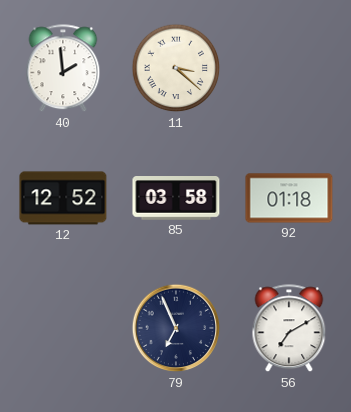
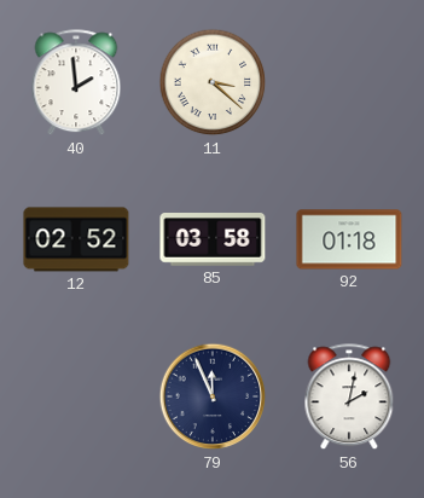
12: 12:52 -> 02:52 (76, 239)
79: 6:56 -> 11:56 (213, 396)
56: 7:10 -> 2:02 (349, 398)
